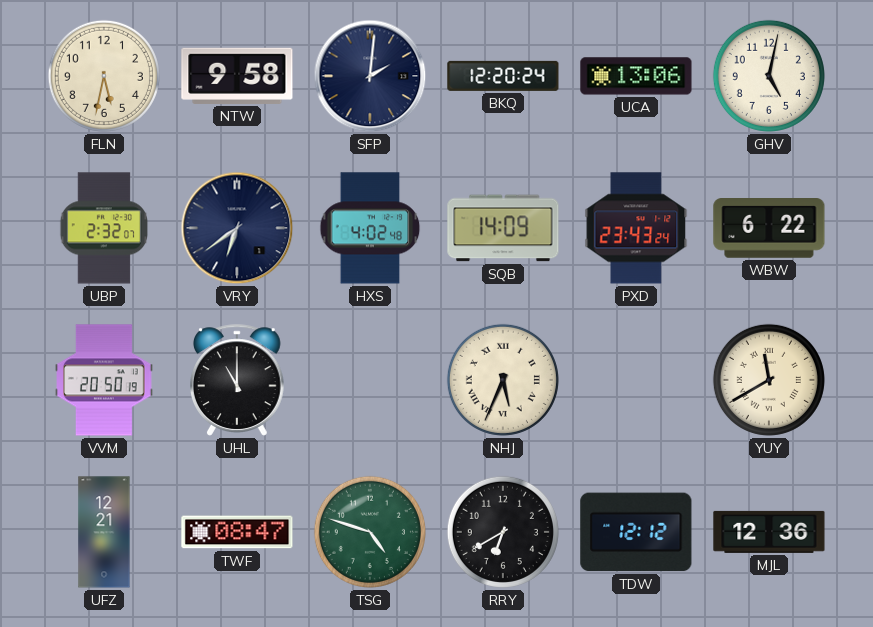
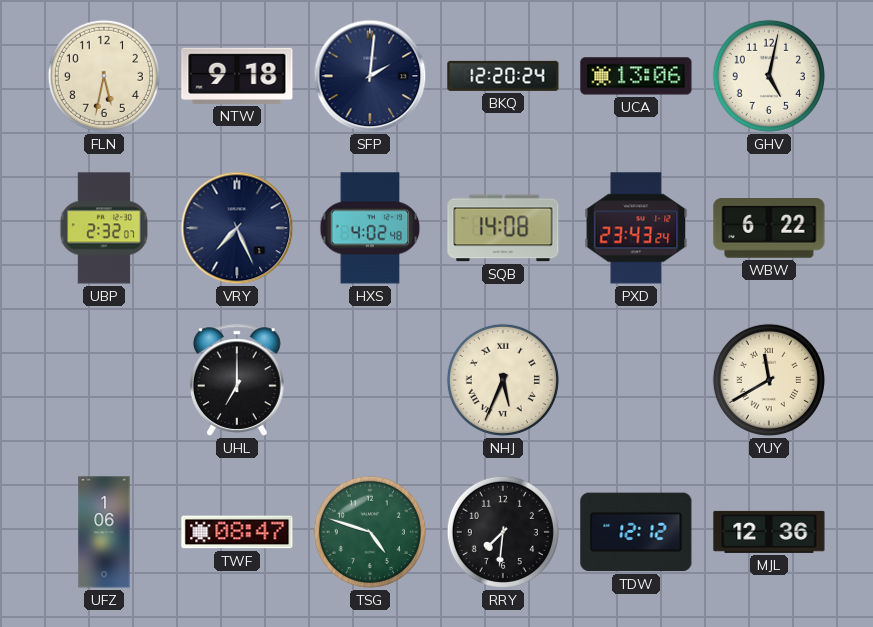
NTW: 9:58 -> 9:18 (237, 76)
VRY: 6:39 -> 7:26 (237, 228)
SQB: 14:09 -> 14:08 (503, 228)
VVM: 20:50 -> none (105, 380)
UHL: 11:00 -> 7:00 (238, 380)
UFZ: 12:21 -> 1:06 (104, 532)
RRY: 6:40 -> 7:31 (503, 532)
